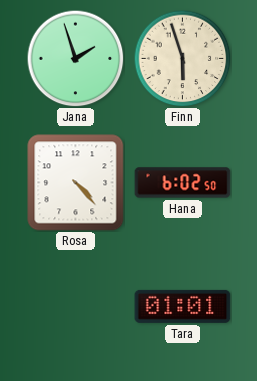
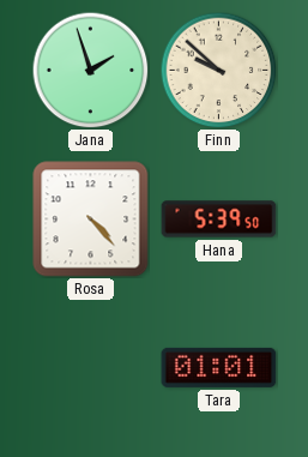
Finn: 5:57 -> 9:52 (218, 70)
Hana: 6:02 -> 5:39 (219, 220)
